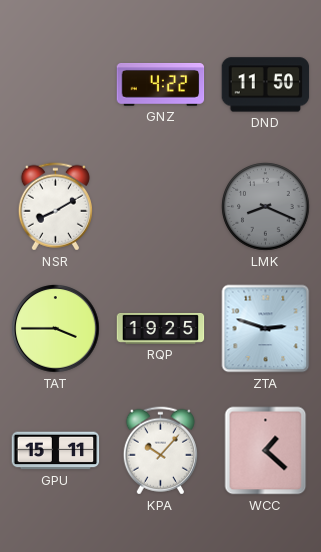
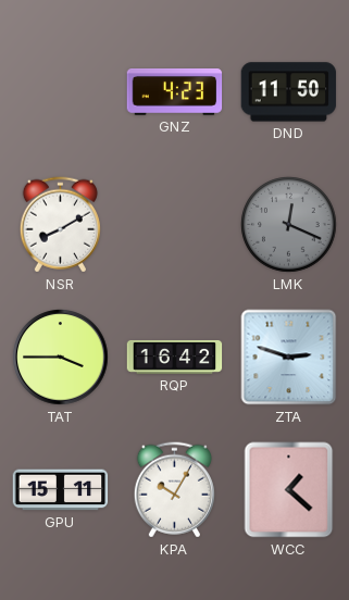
GNZ: 4:22 -> 4:23 (175, 91)
LMK: 8:19 -> 12:19 (289, 225)
RQP: 19:25 -> 16:42 (175, 357)
KPA: 10:07 -> 10:05 (174, 490)
